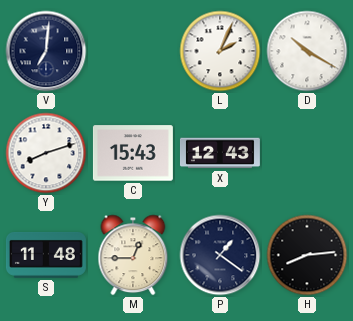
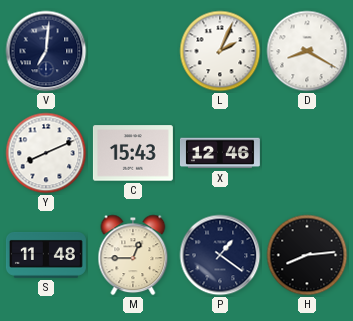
D: 10:20 -> 8:20 (307, 51)
Y: 8:12 -> 8:11 (46, 153)
X: 12:43 -> 12:46 (220, 153)
